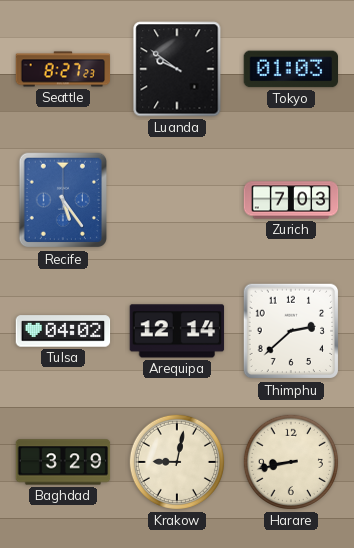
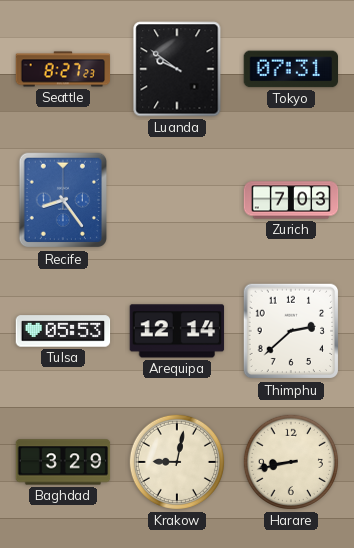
Tokyo: 01:03 -> 07:31 (290, 69)
Recife: 5:24 -> 8:24 (62, 200)
Tulsa: 04:02 -> 05:53 (63, 331)
